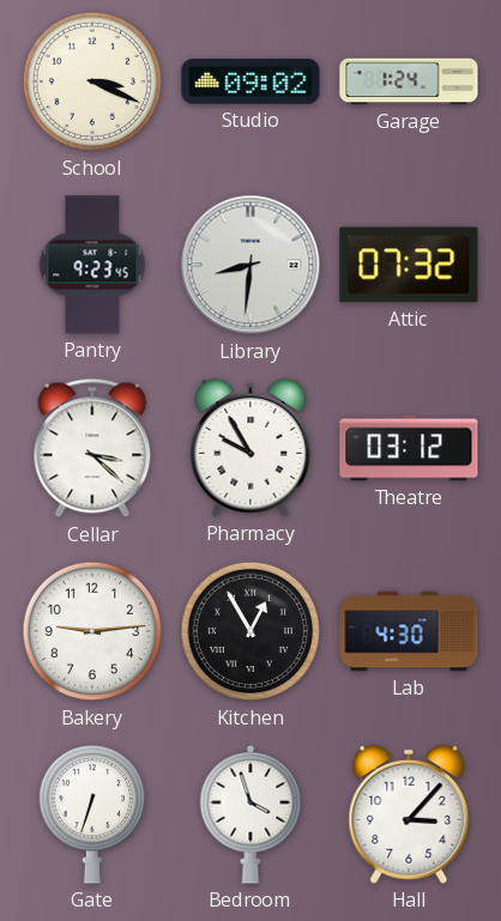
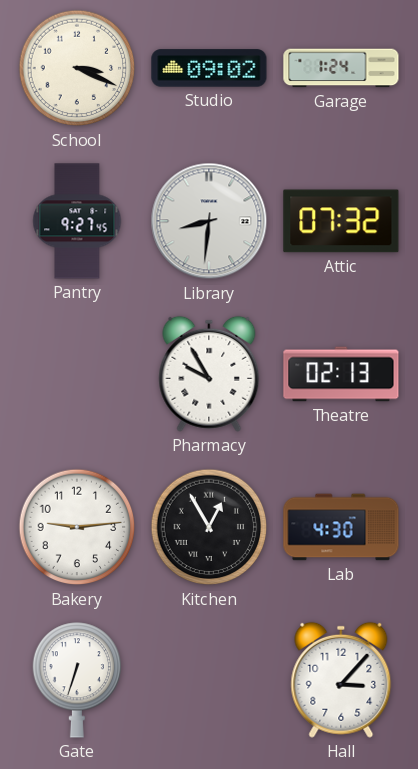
Pantry: 9:23 -> 9:27 (77, 221)
Cellar: 3:22 -> none (92, 448)
Theatre: 03:12 -> 02:13 (341, 374)
Bedroom: 3:57 -> none (251, 814)
